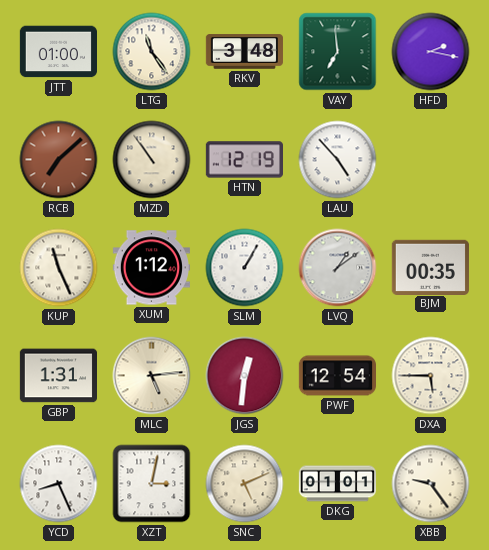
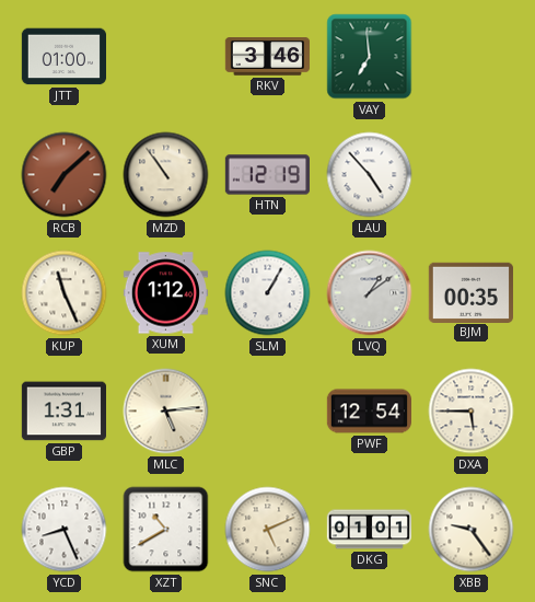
LTG: 11:24 -> none (152, 52)
RKV: 3:48 -> 3:46 (267, 57)
HFD: 2:17 -> none (431, 52)
JGS: 12:31 -> none (245, 376)
XZT: 3:02 -> 10:40 (166, 530)
